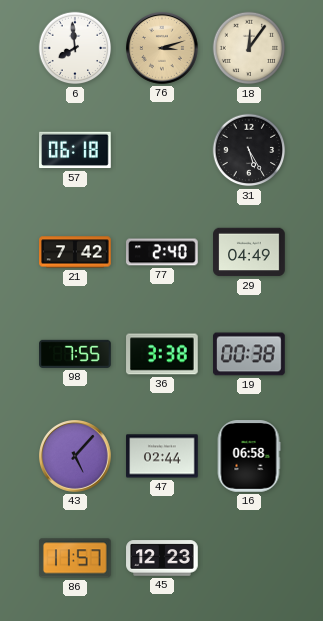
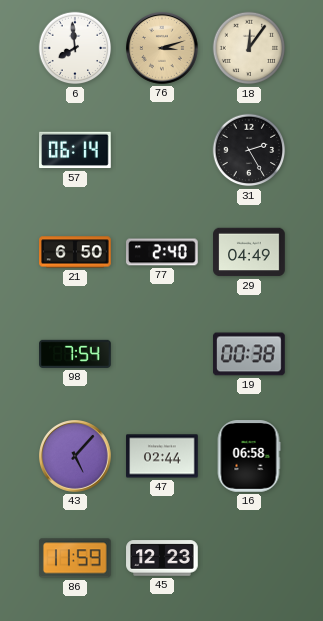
57: 06:18 -> 06:14 (75, 150)
31: 5:25 -> 2:25 (249, 150)
21: 7:42 -> 6:50 (75, 252)
98: 7:55 -> 7:54 (75, 354)
36: 3:38 -> none (162, 354)
86: 11:57 -> 11:59 (75, 558)
